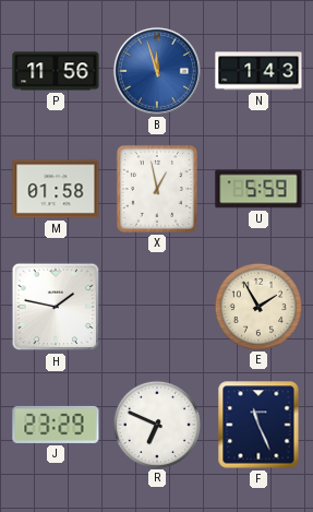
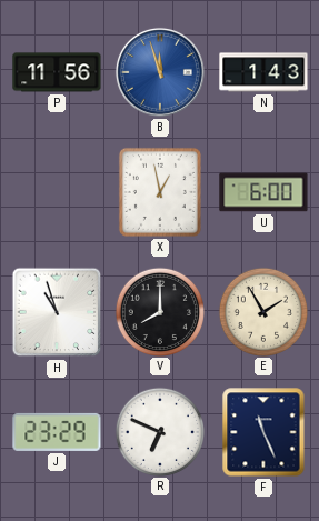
M: 01:58 -> none (56, 189)
U: 5:59 -> 6:00 (263, 192)
H: 1:47 -> 10:57 (57, 312)
V: none -> 8:00 (159, 311)
